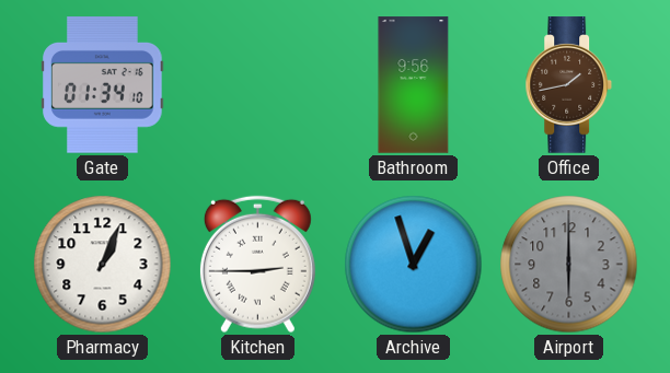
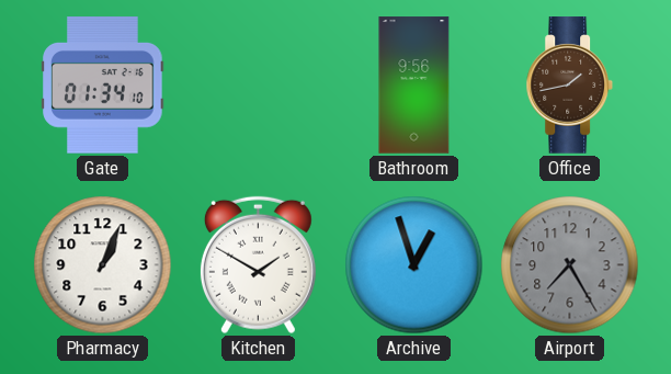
Kitchen: 2:45 -> 1:50 (258, 265)
Airport: 6:00 -> 7:25 (570, 265)
